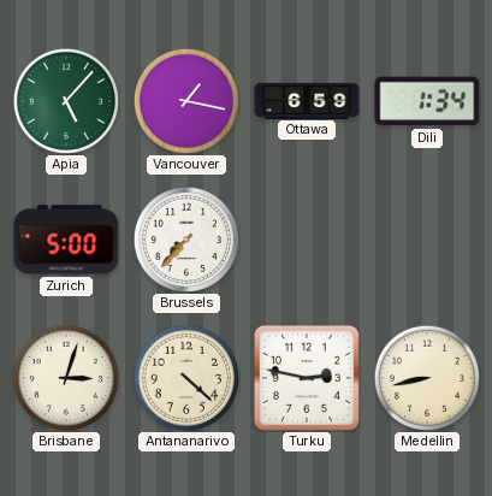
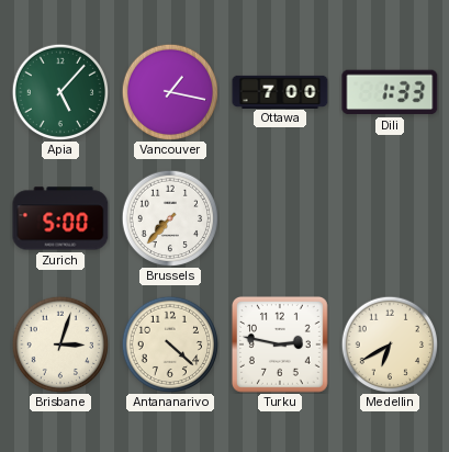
Ottawa: 6:59 -> 7:00 (280, 91)
Dili: 1:34 -> 1:33 (390, 92)
Medellin: 8:43 -> 6:40 (389, 343)
